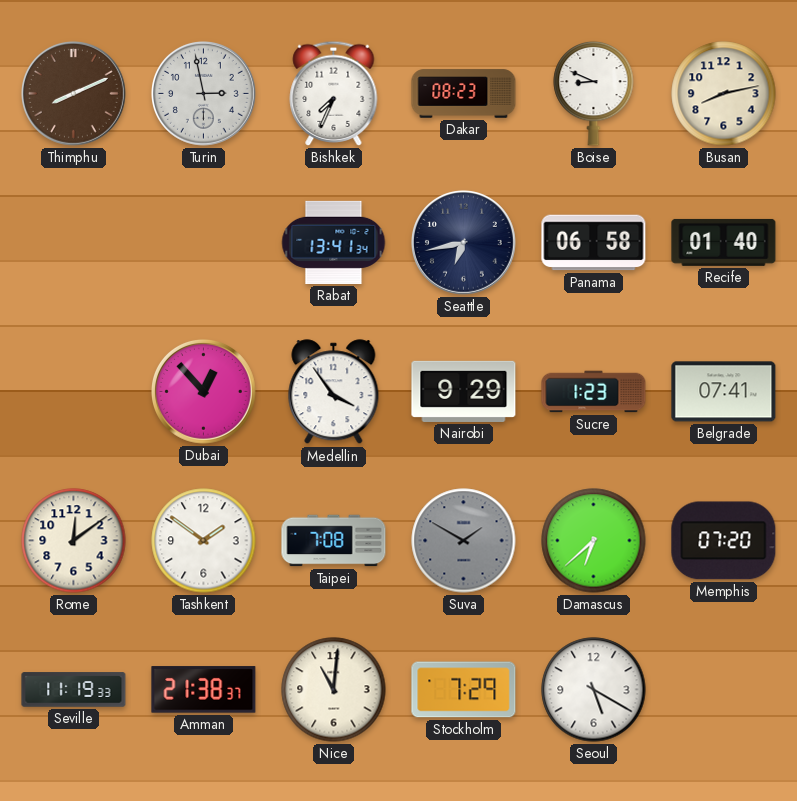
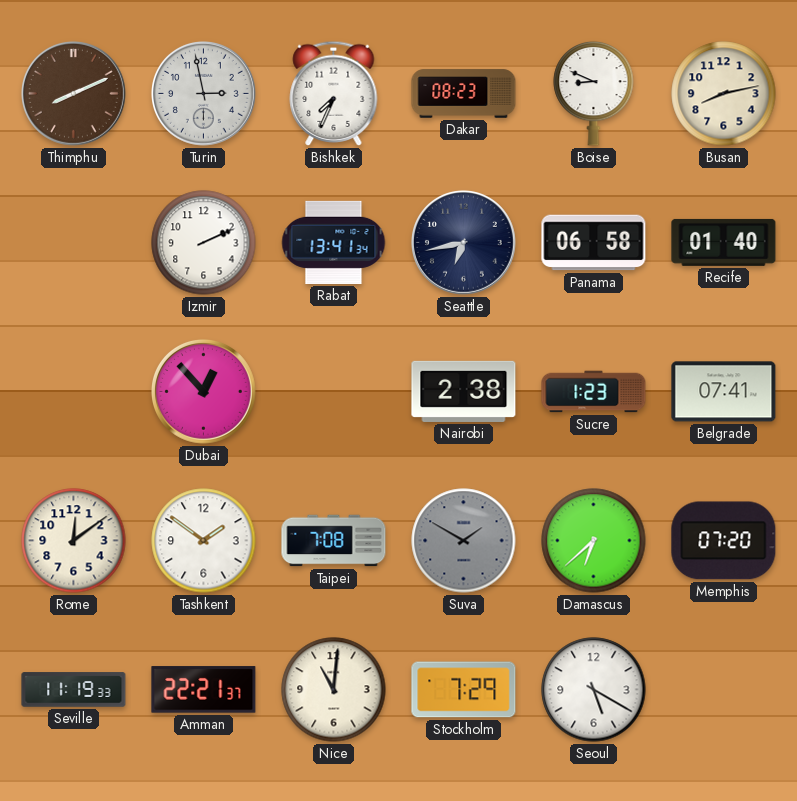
Izmir: none -> 2:11 (204, 243)
Medellin: 3:54 -> none (334, 392)
Nairobi: 9:29 -> 2:38 (464, 391)
Amman: 21:38 -> 22:21 (204, 690)
